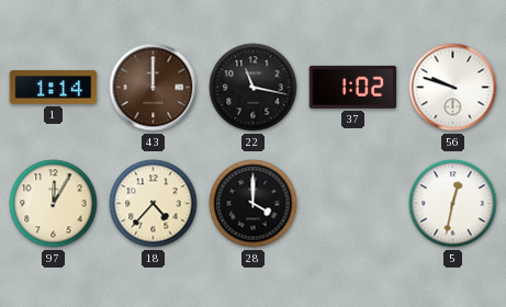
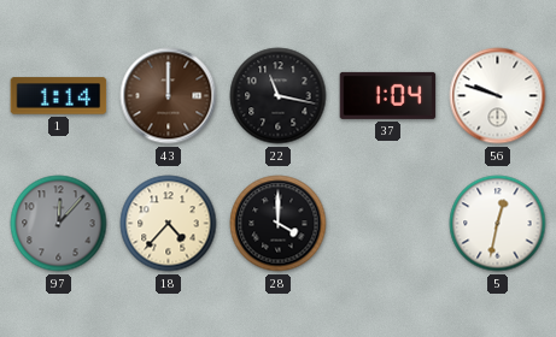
37: 1:02 -> 1:04 (388, 95)
97: 12:05 -> 12:07 (59, 224)
97 dial: cream -> grey (59, 224)
